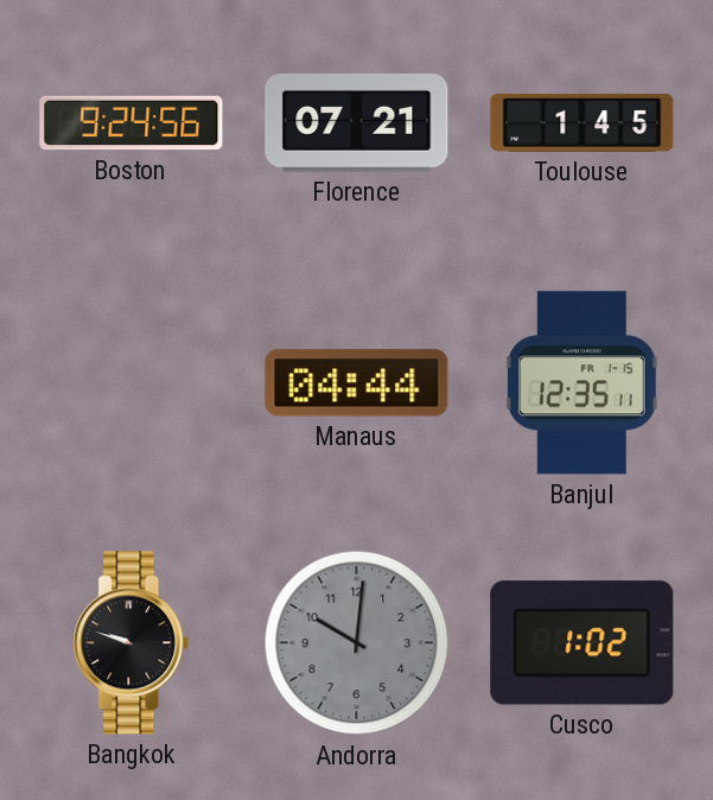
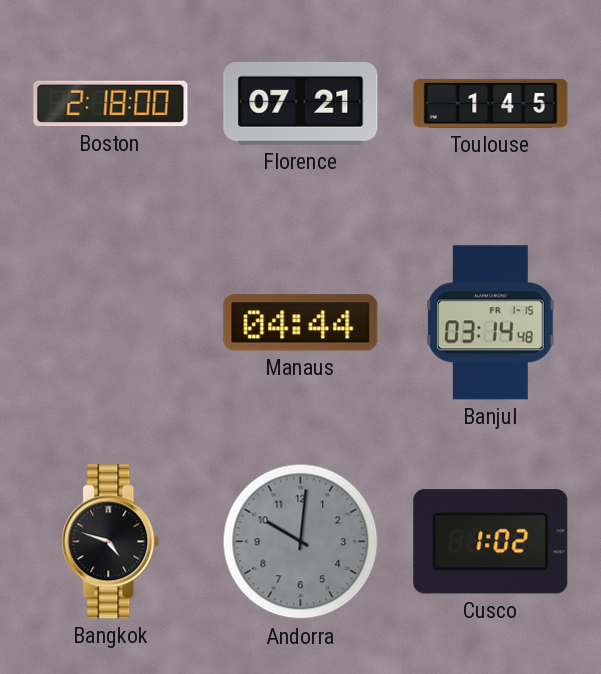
Boston: 9:24 -> 2:18 (111, 104)
Banjul: 12:35 -> 03:14 (490, 323)
Bangkok: 9:48 -> 4:48 (111, 542)
